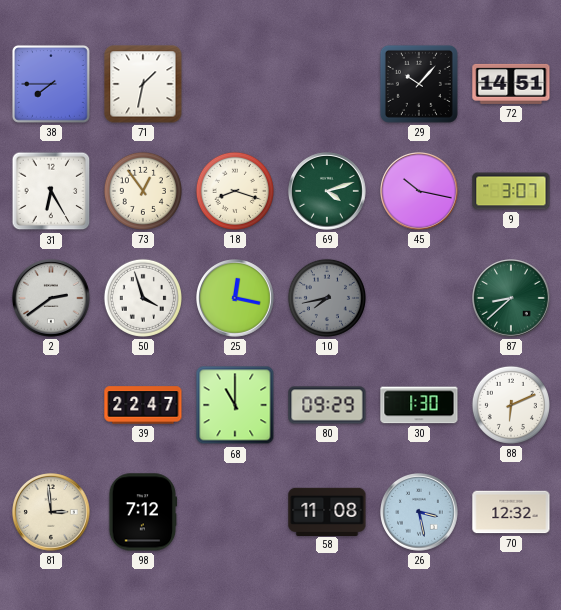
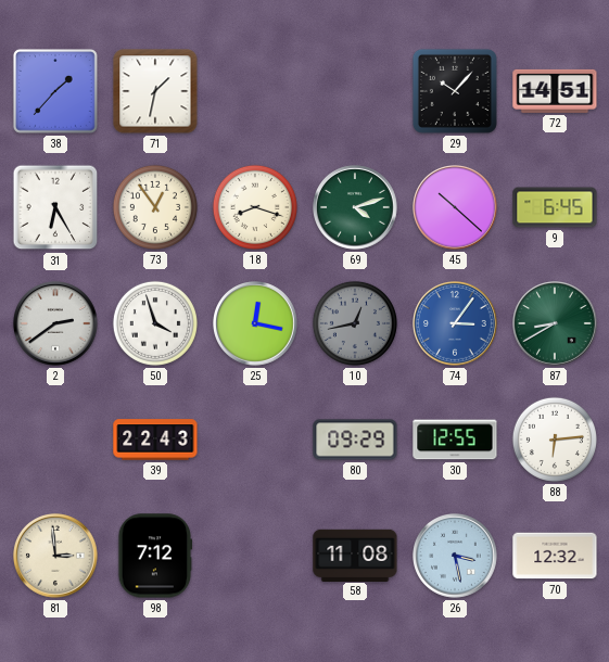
38: 7:45 -> 1:37 (55, 91)
45: 10:17 -> 10:22 (456, 208)
9: 3:07 -> 6:45 (555, 207)
10: 7:43 -> 12:43 (355, 323)
74: none -> 3:06 (456, 324)
87: 8:38 -> 8:40 (556, 324)
39: 22:47 -> 22:43 (155, 440)
68: 11:00 -> none (235, 405)
30: 1:30 -> 12:55 (455, 440)
88: 6:11 -> 6:14 (555, 440)
